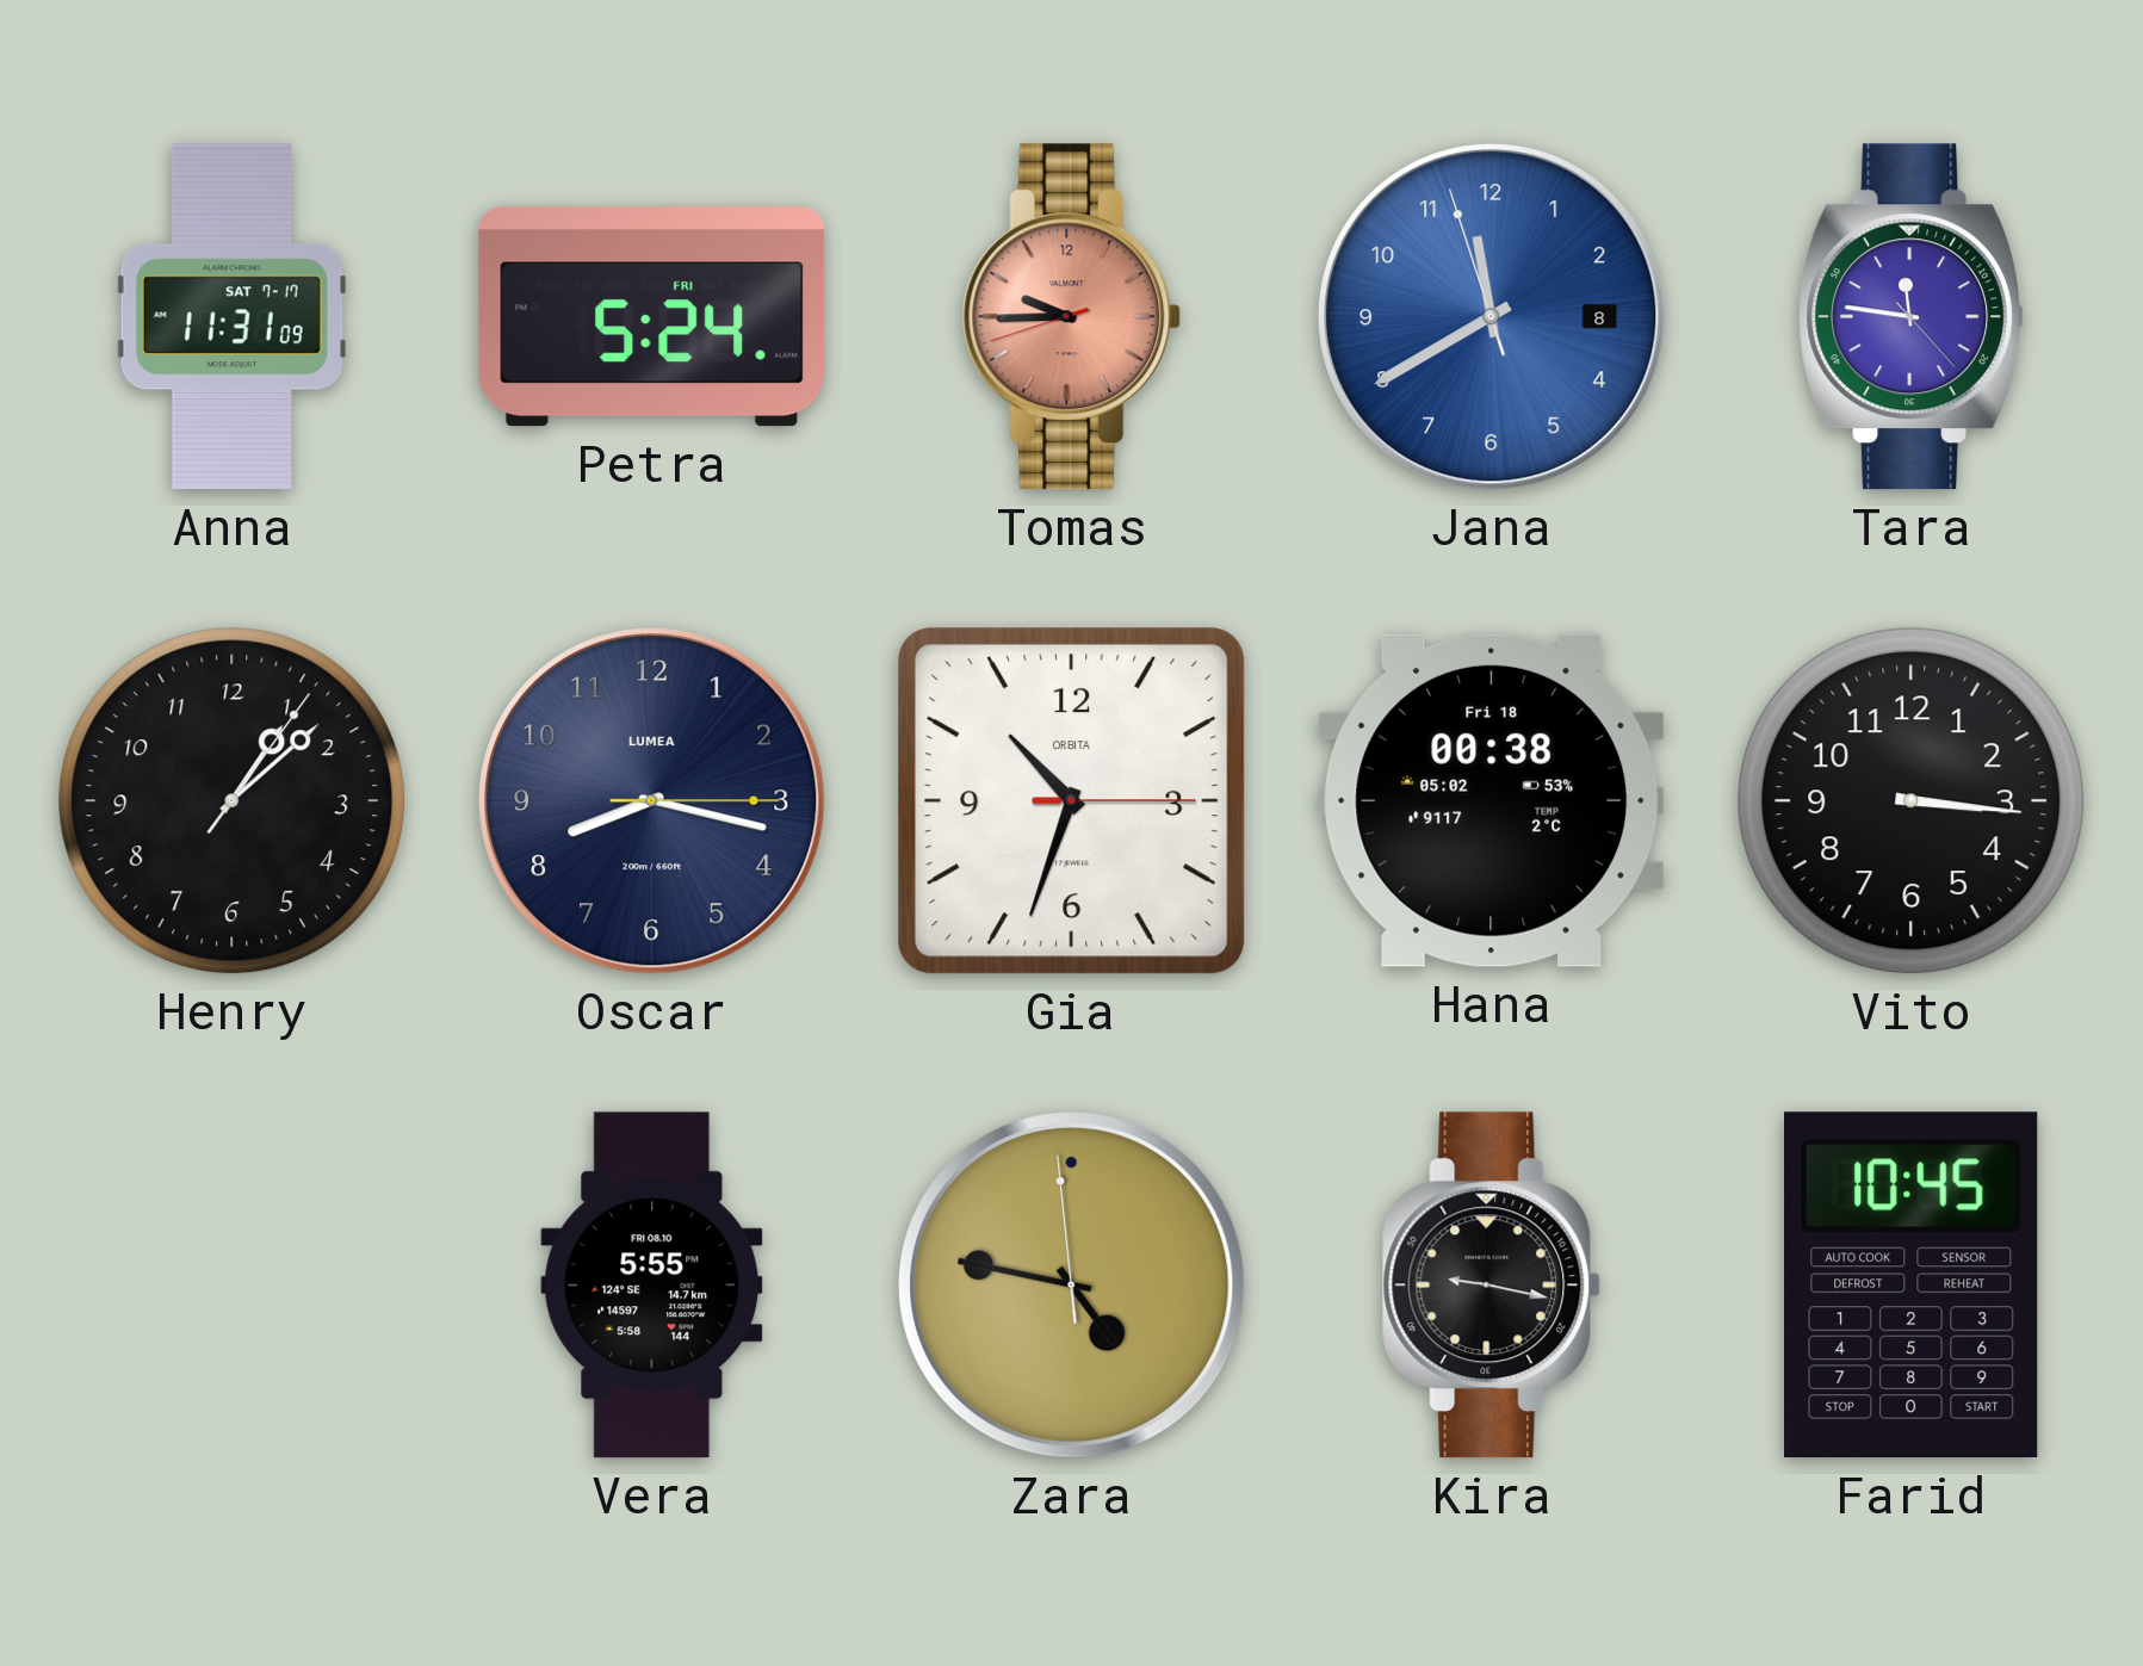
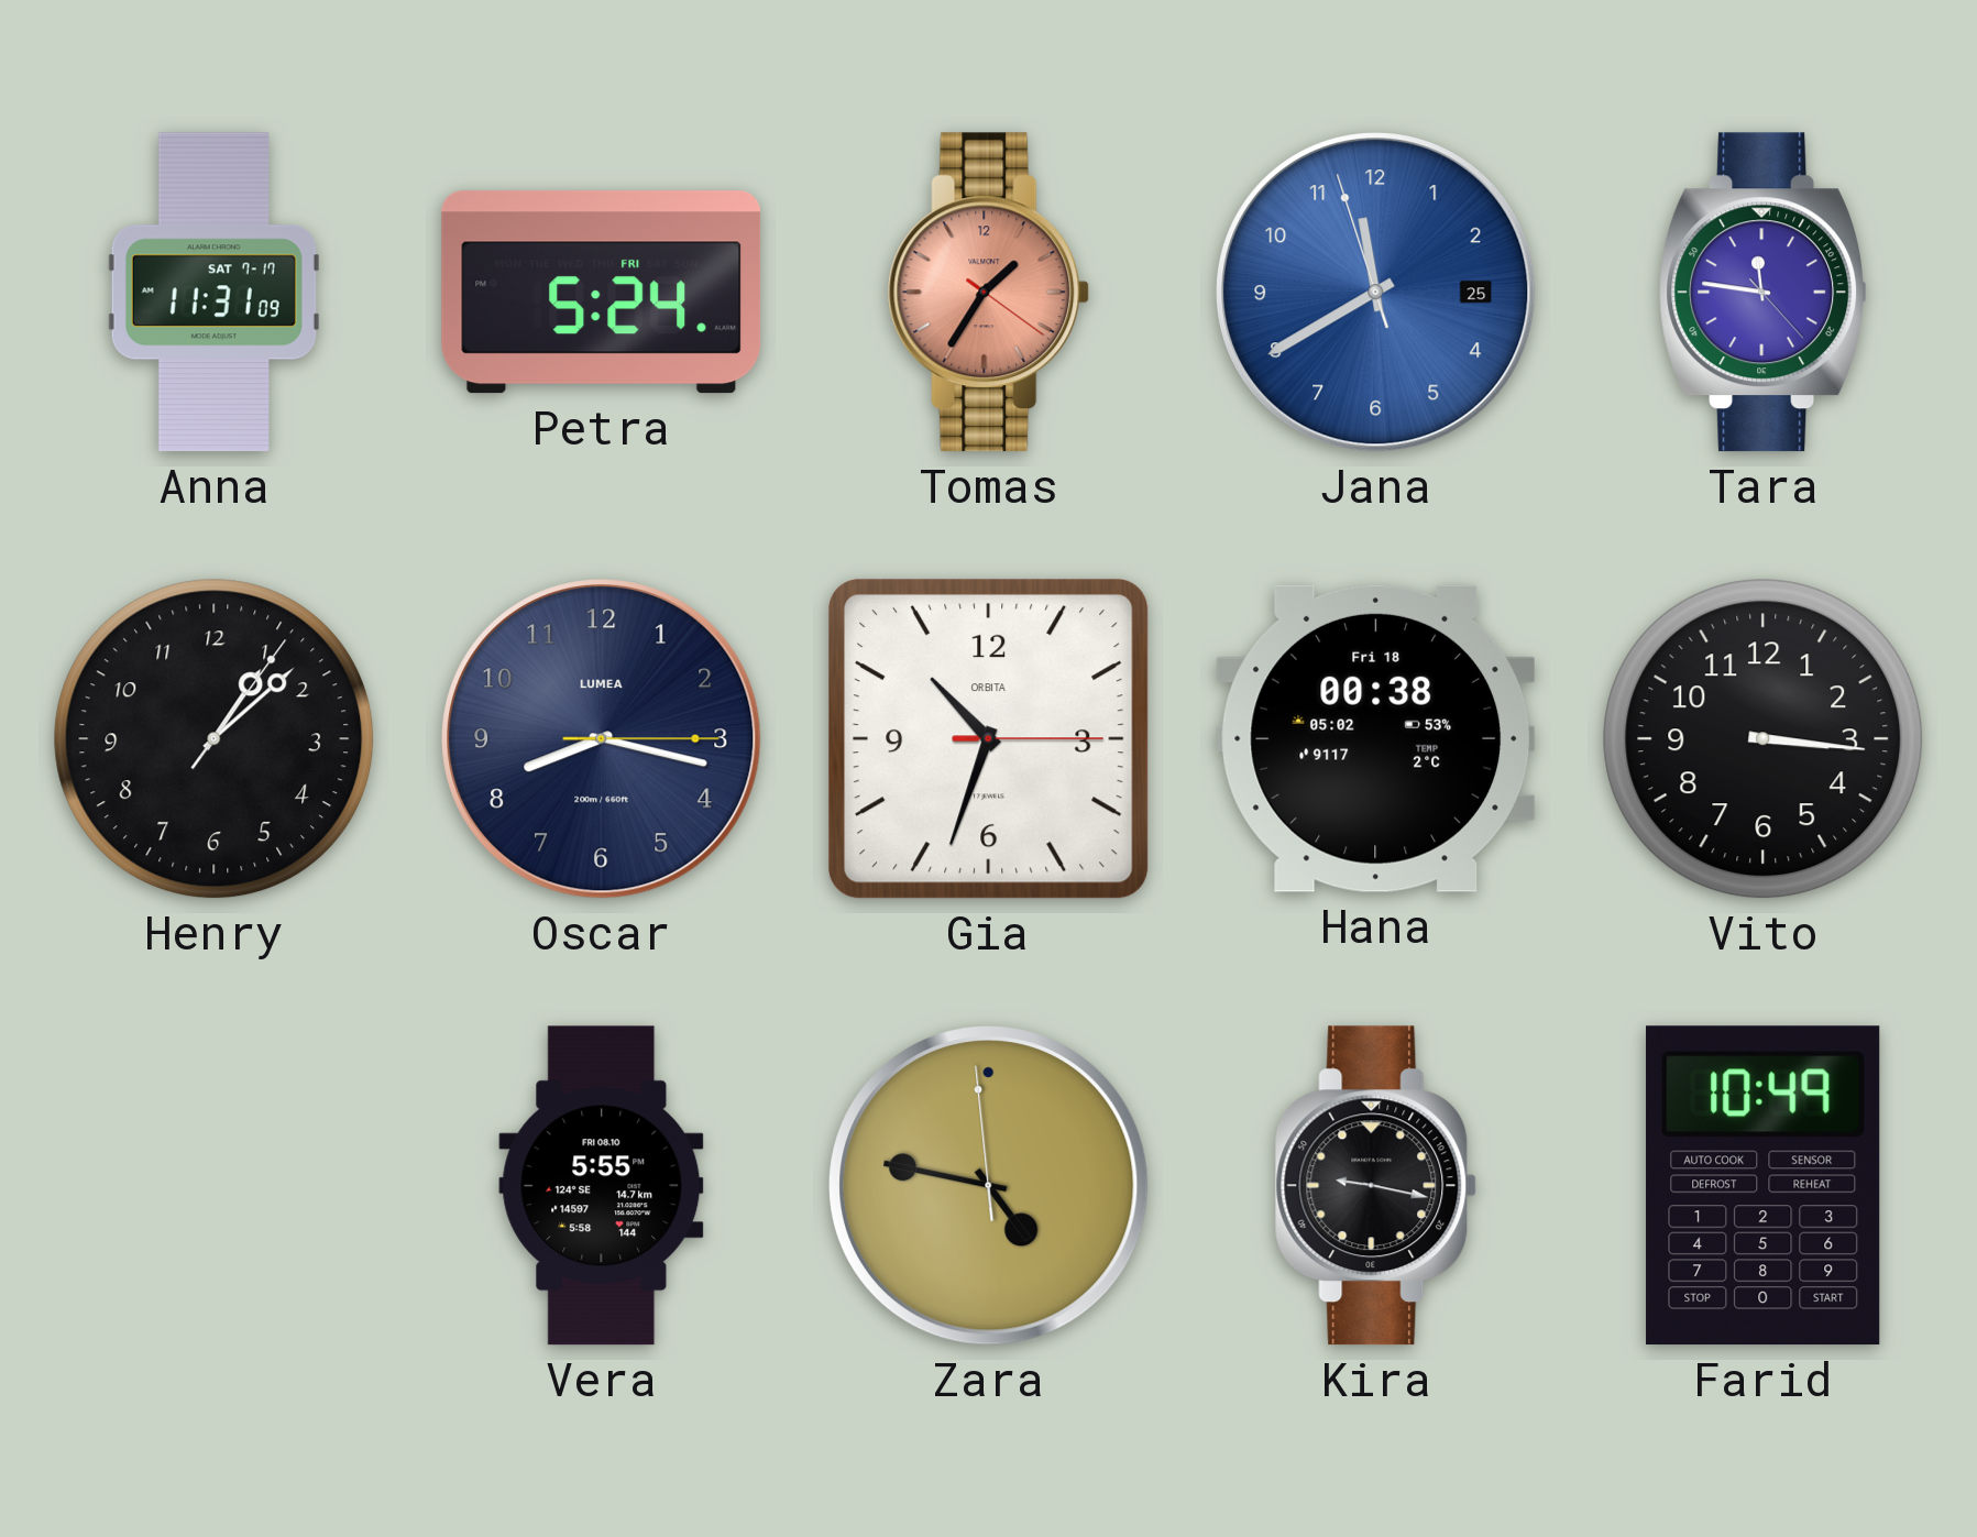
Tomas: 9:44 -> 1:35 (989, 293)
Jana date: 8 -> 25 (1376, 293)
Farid: 10:45 -> 10:49 (1764, 1186)
